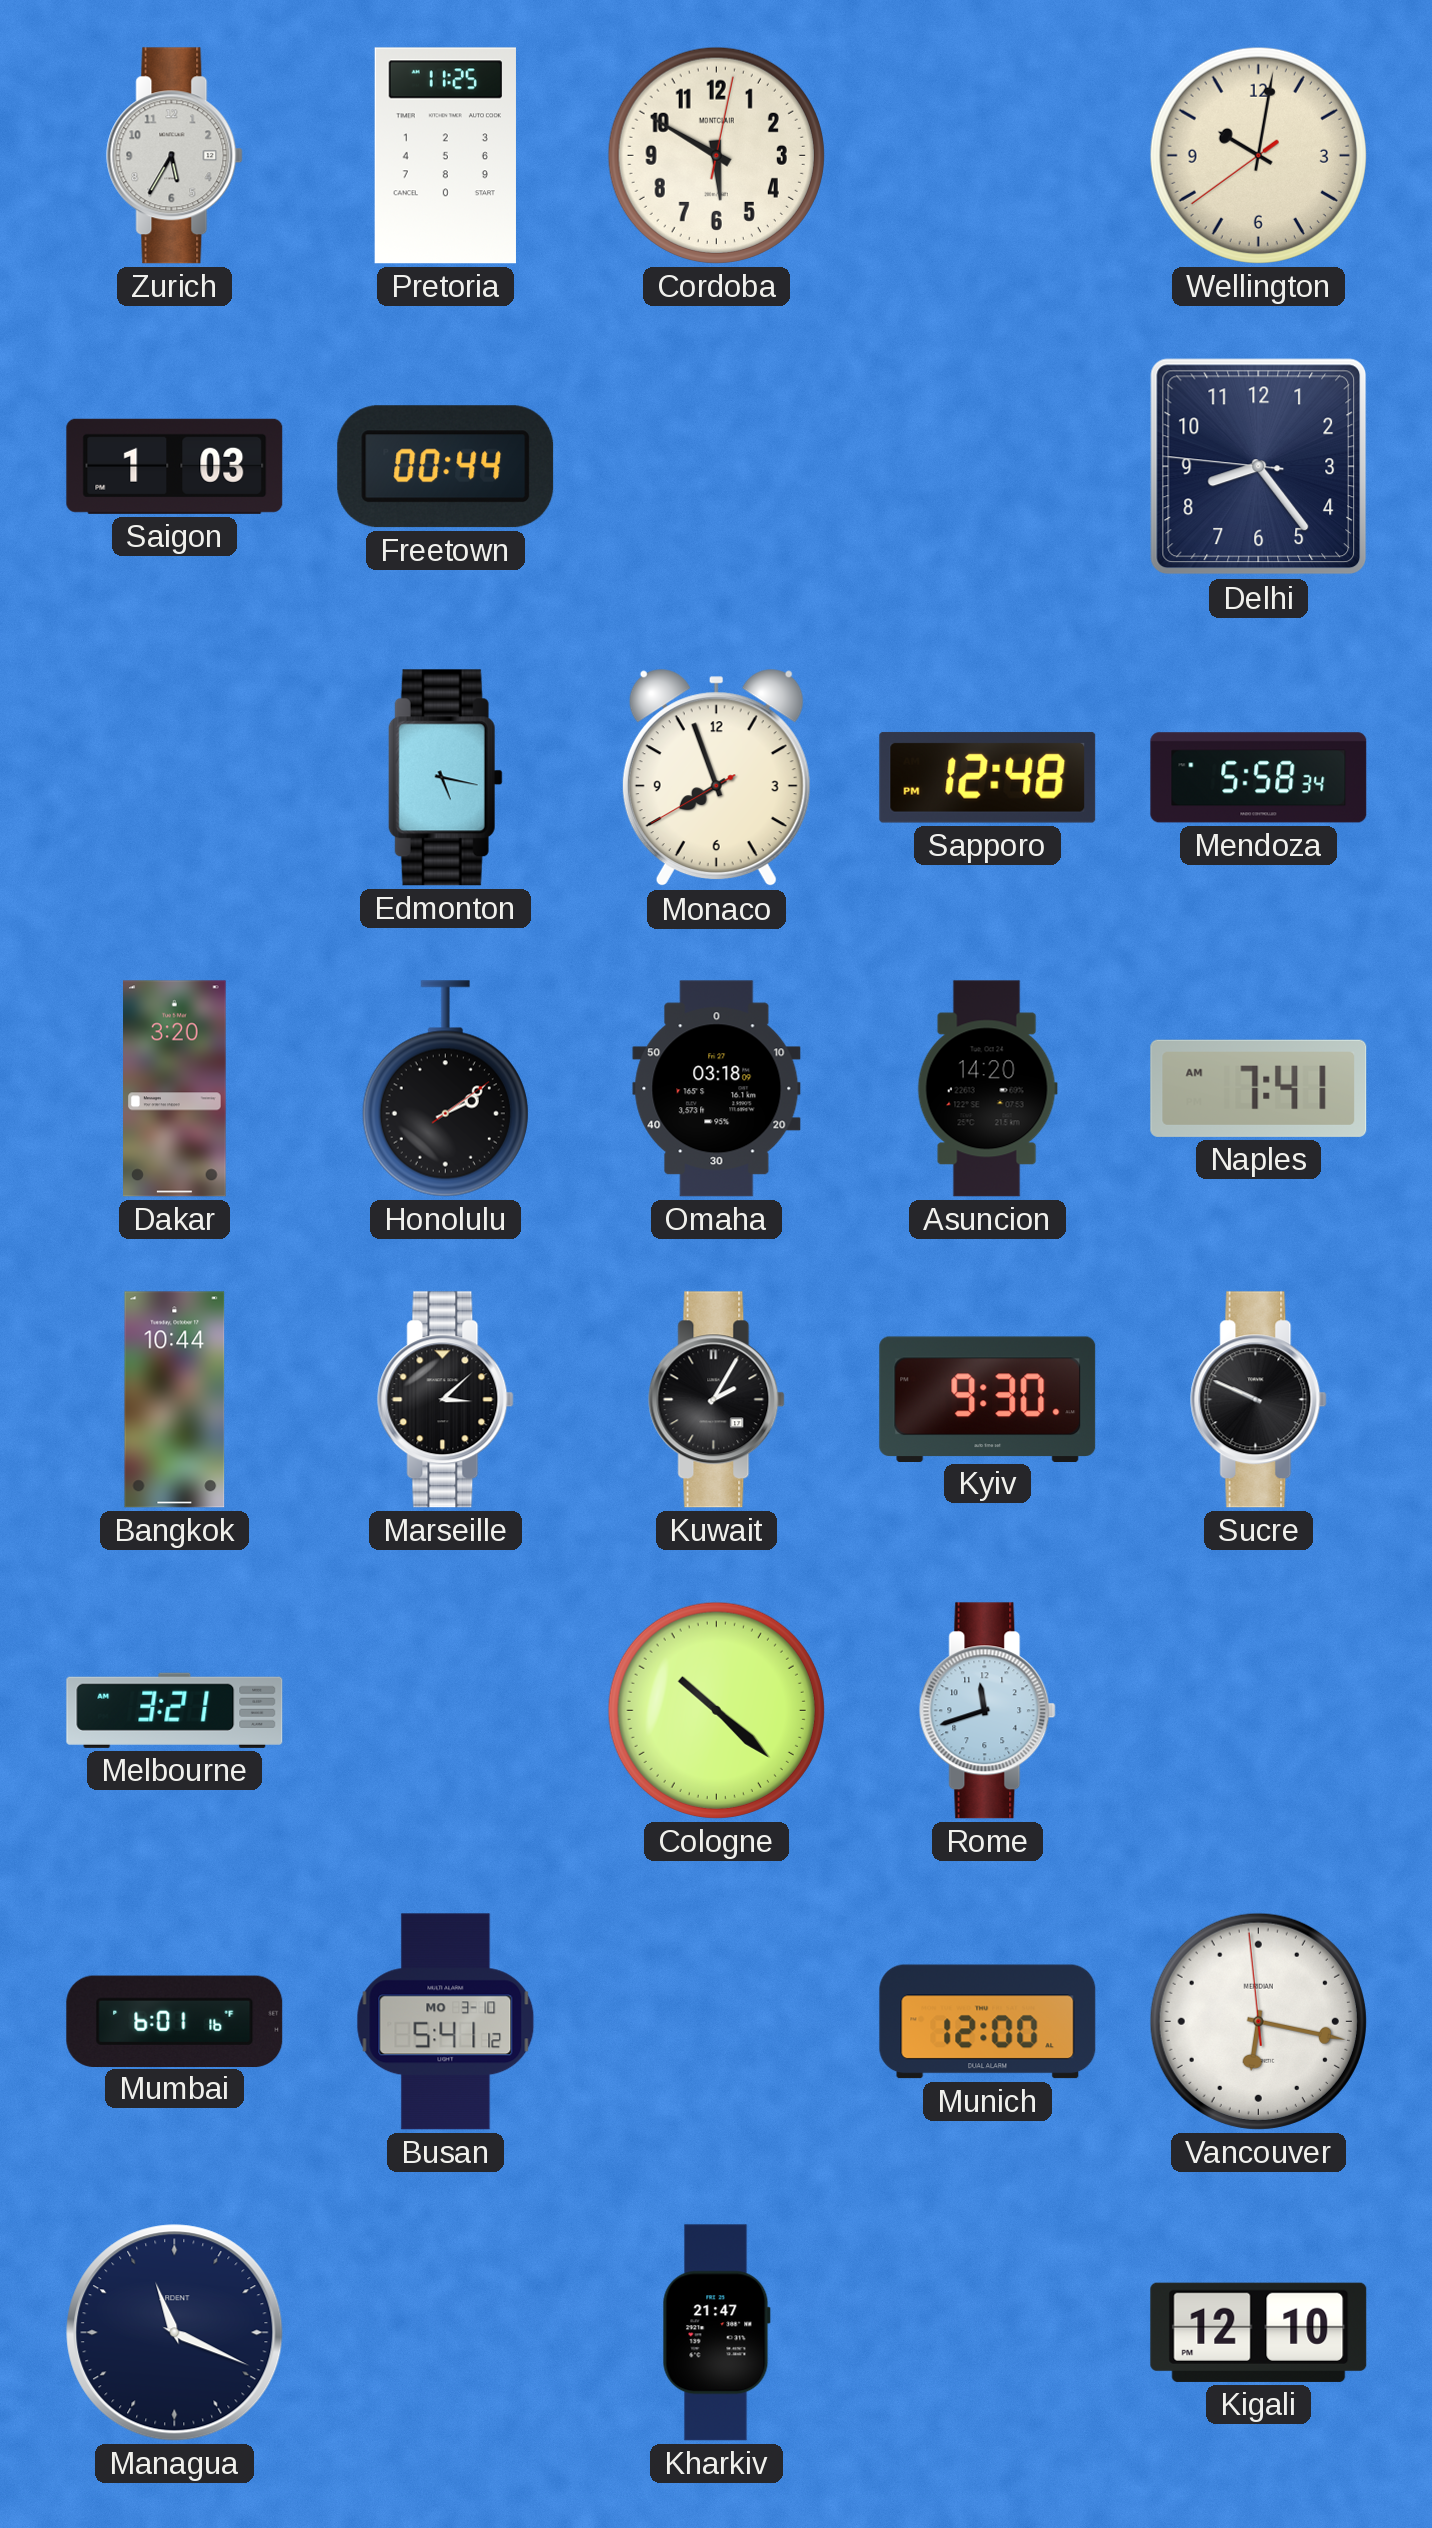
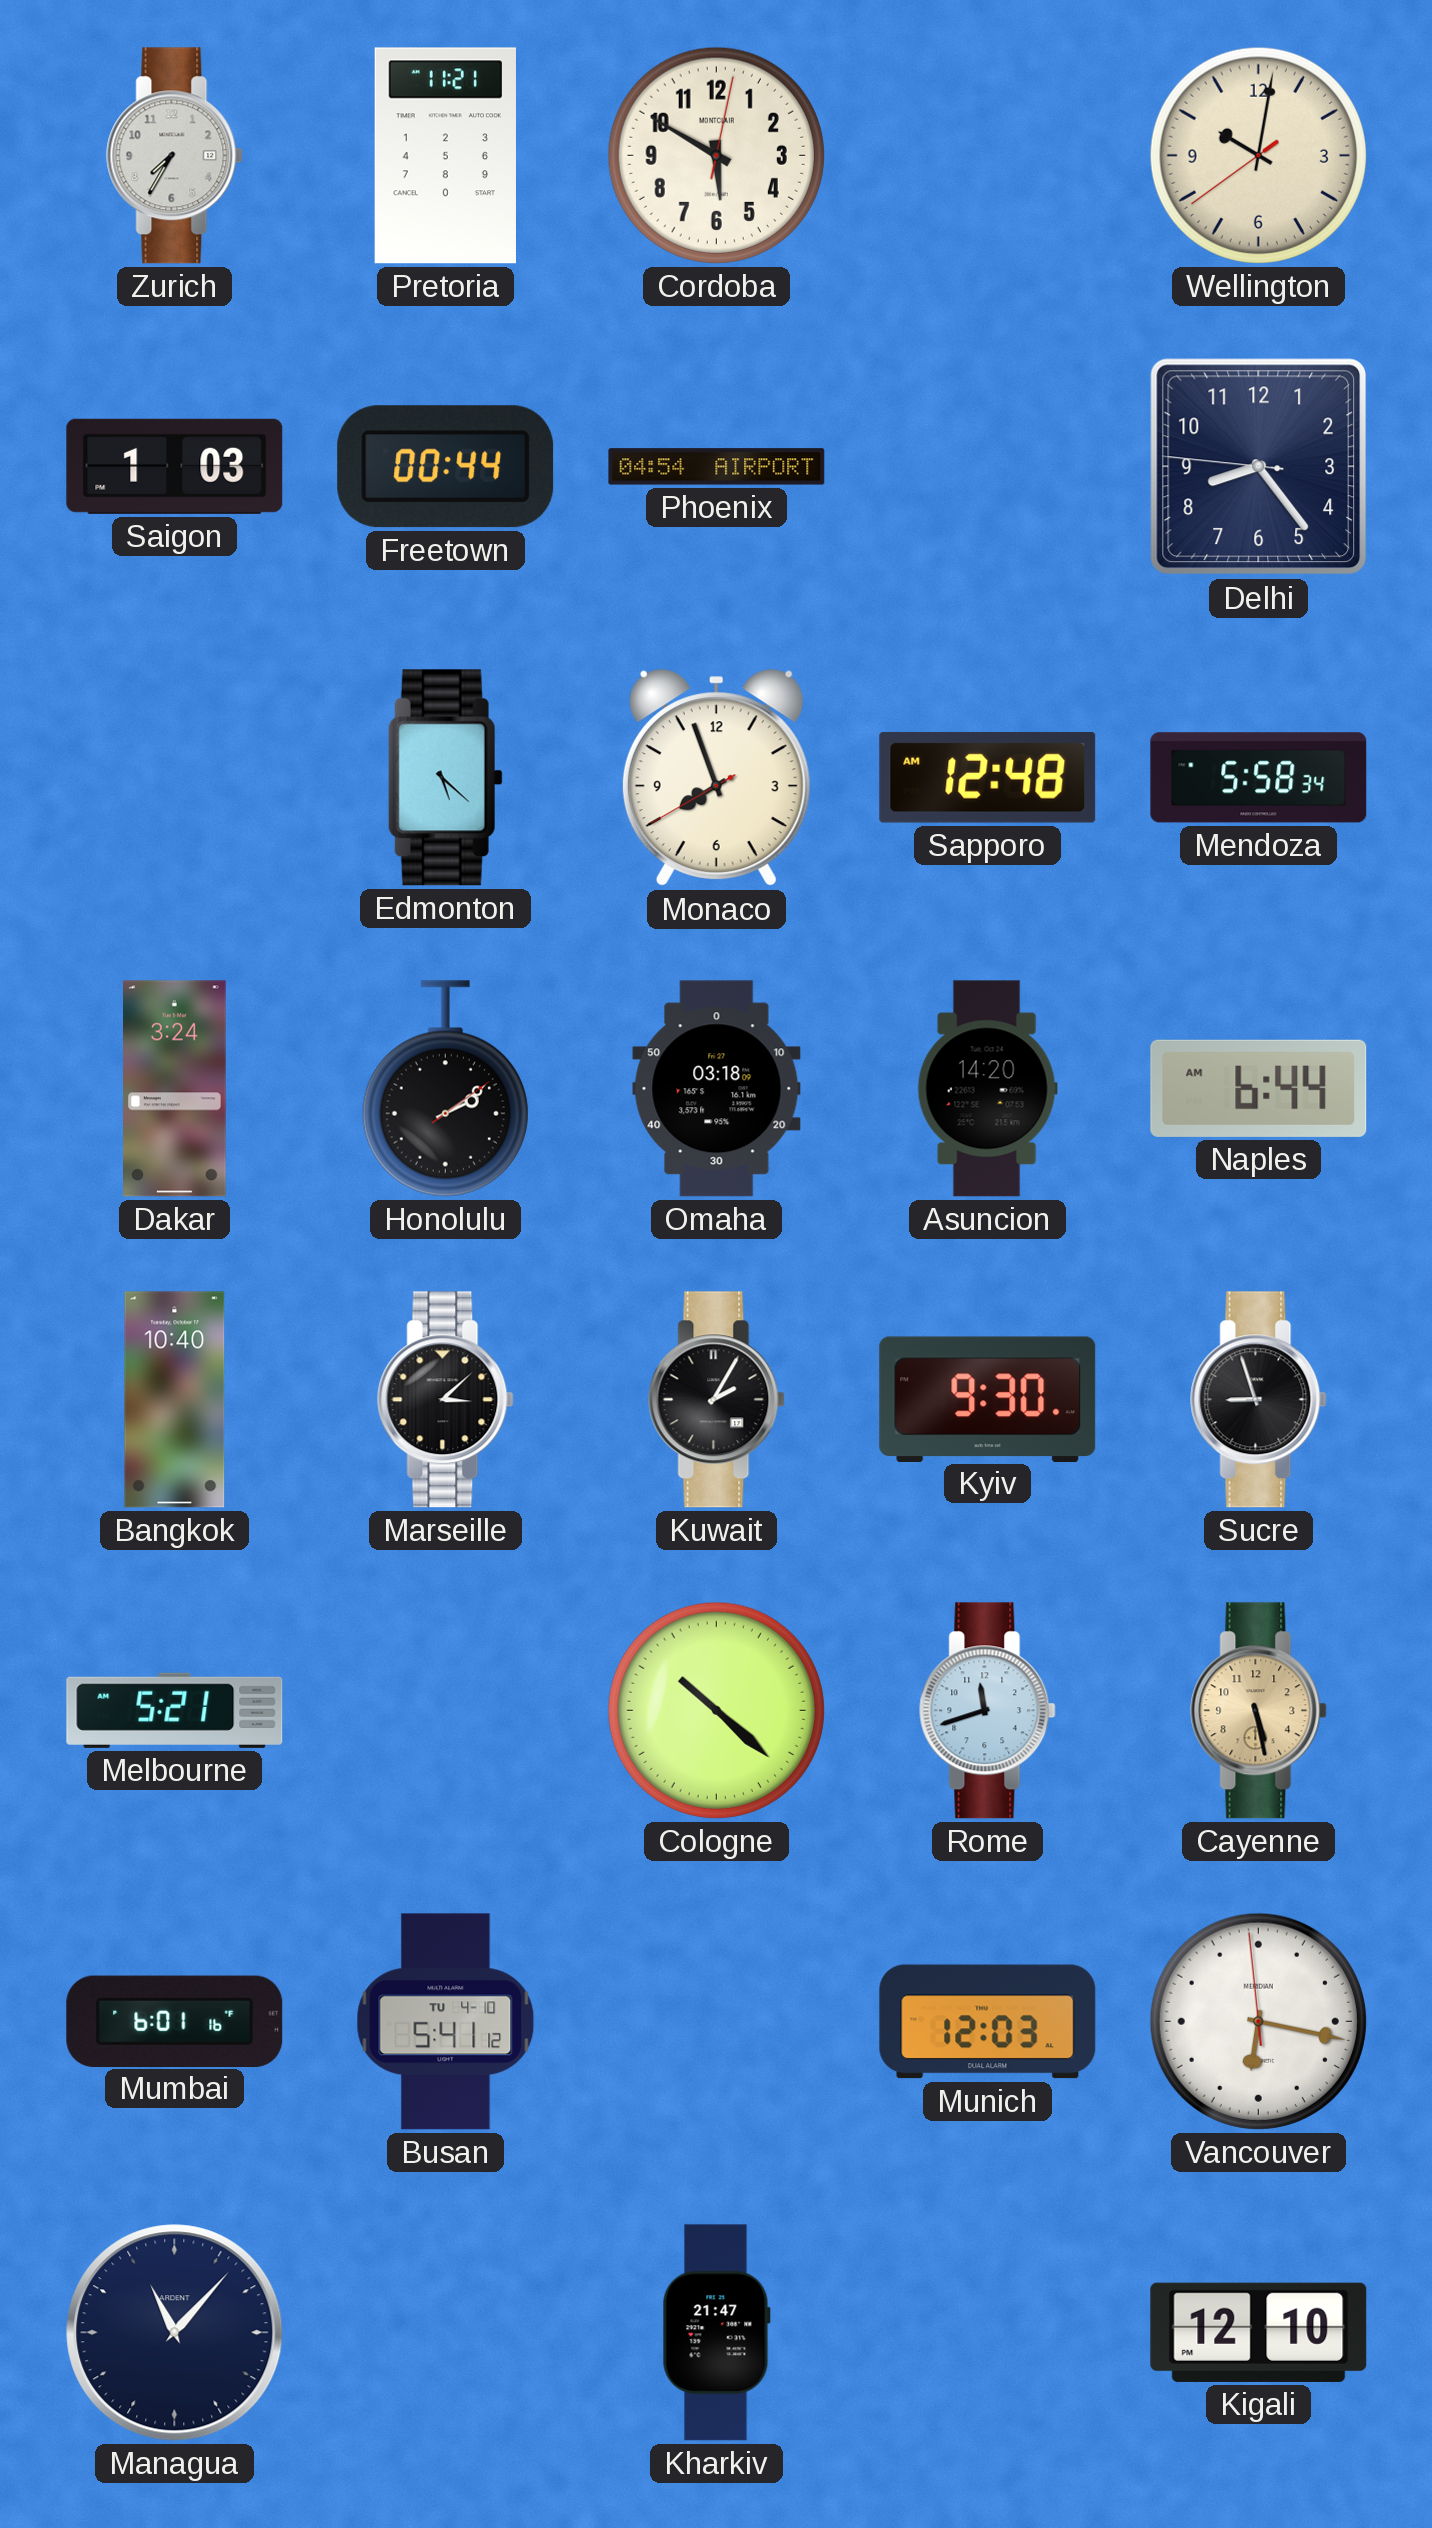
Zurich: 5:35 -> 7:35 (175, 156)
Pretoria: 11:25 -> 11:21 (445, 156)
Phoenix: none -> 04:54 (717, 467)
Edmonton: 5:17 -> 5:22 (445, 778)
Sapporo: 12:48 PM -> 12:48 AM (988, 777)
Dakar: 3:20 -> 3:24 (175, 1089)
Naples: 7:41 -> 6:44 (1259, 1088)
Bangkok: 10:44 -> 10:40 (175, 1400)
Sucre: 9:49 -> 8:57 (1259, 1400)
Melbourne: 3:21 -> 5:21 (175, 1710)
Cayenne: none -> 5:28 (1259, 1711)
Busan date: MO 3-10 -> TU 4-10 (446, 2022)
Munich: 12:00 -> 12:03 (988, 2022)
Managua: 11:19 -> 11:07 (175, 2333)
